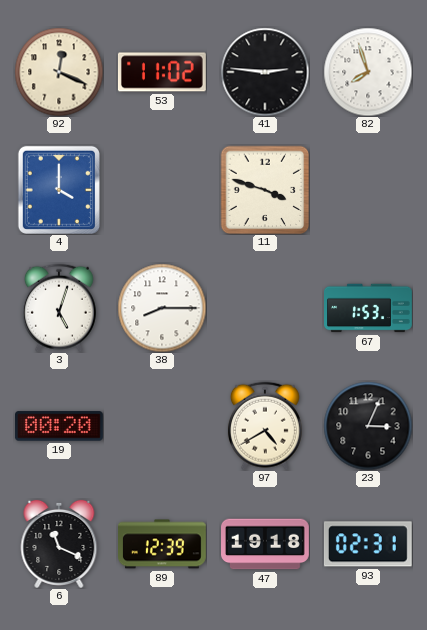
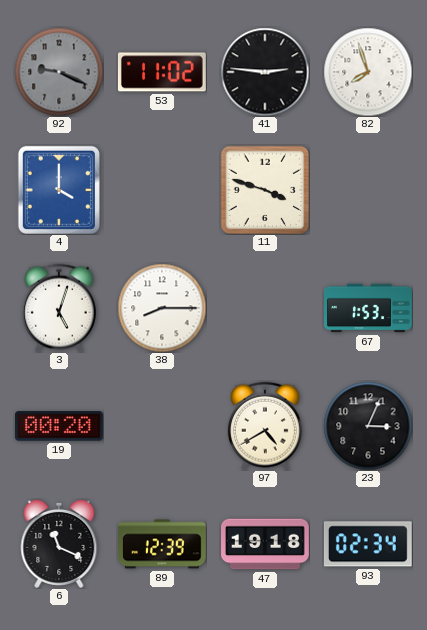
92: 12:19 -> 9:19 (59, 72)
92 dial: cream -> grey (59, 72)
93: 02:31 -> 02:34 (368, 544)
